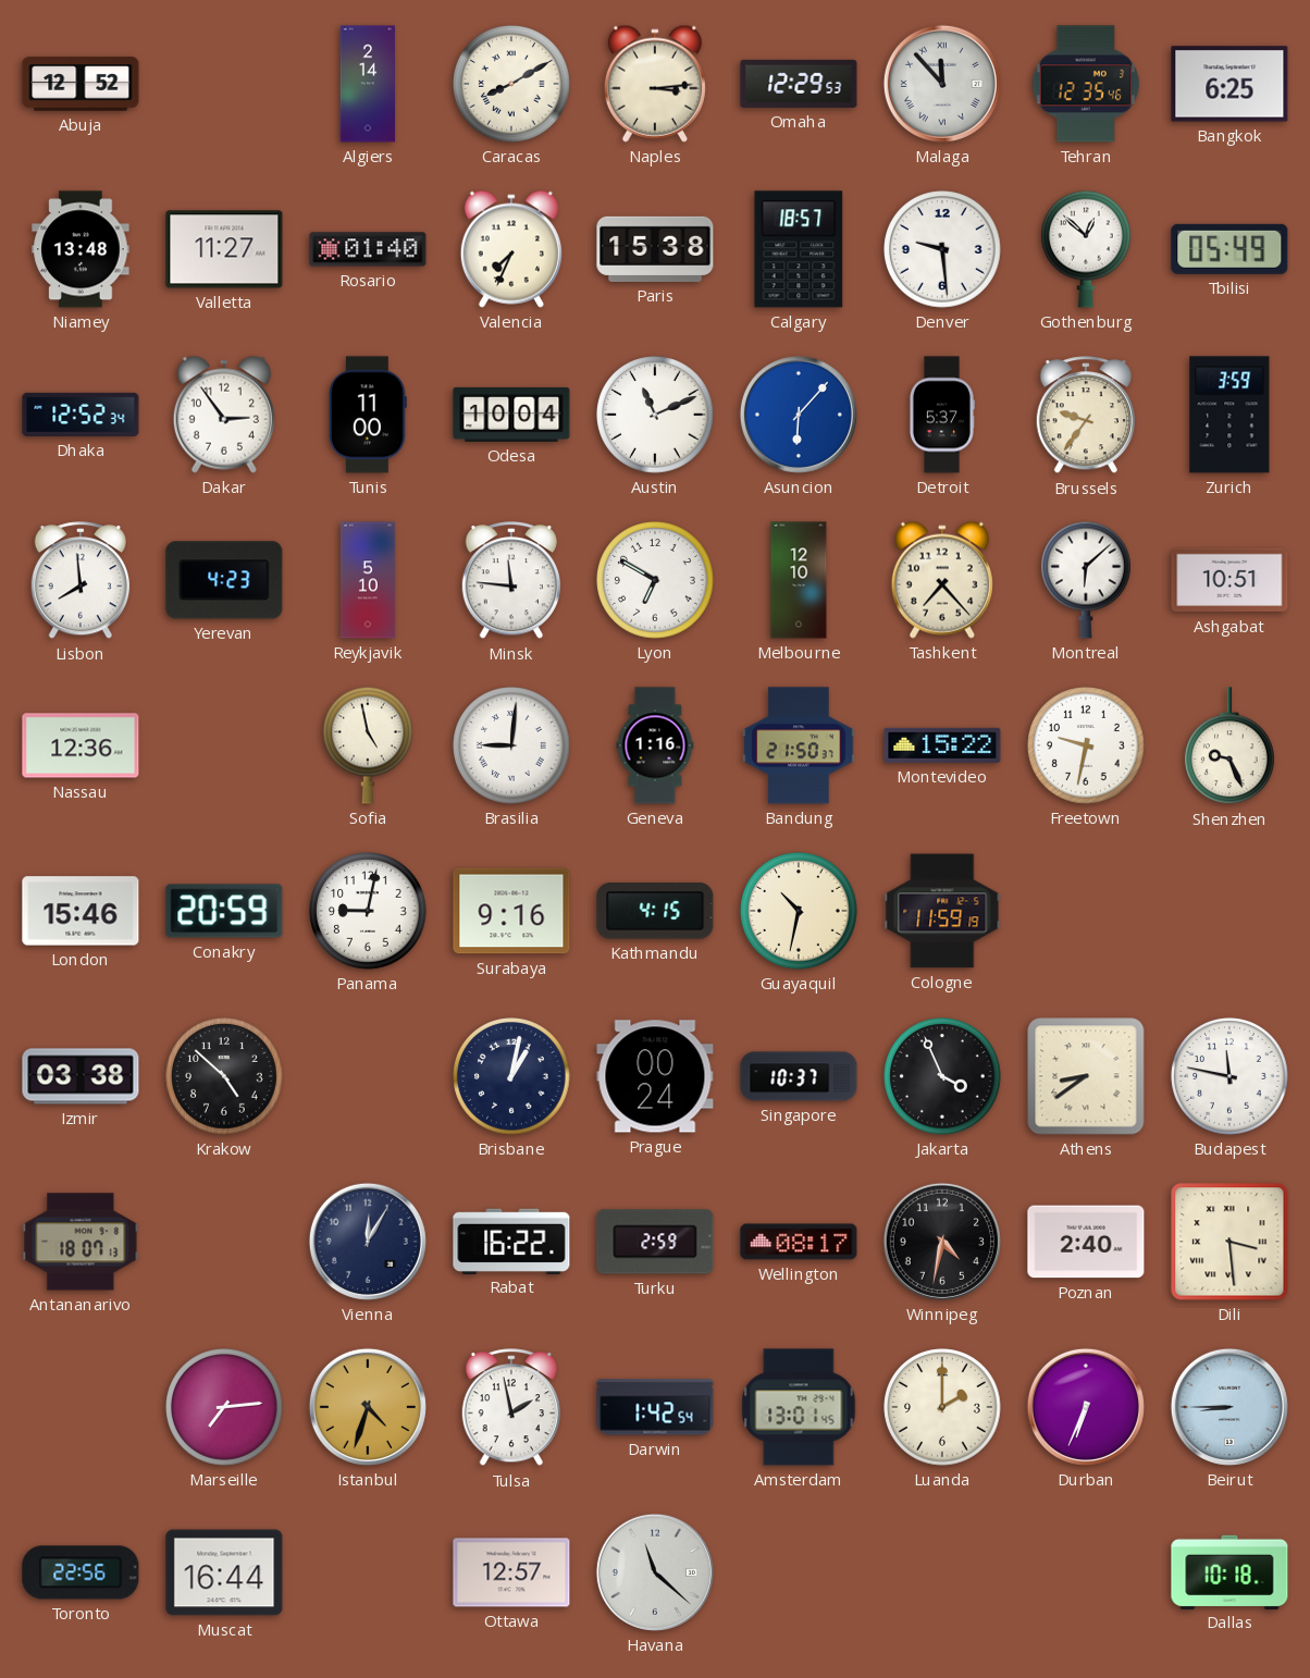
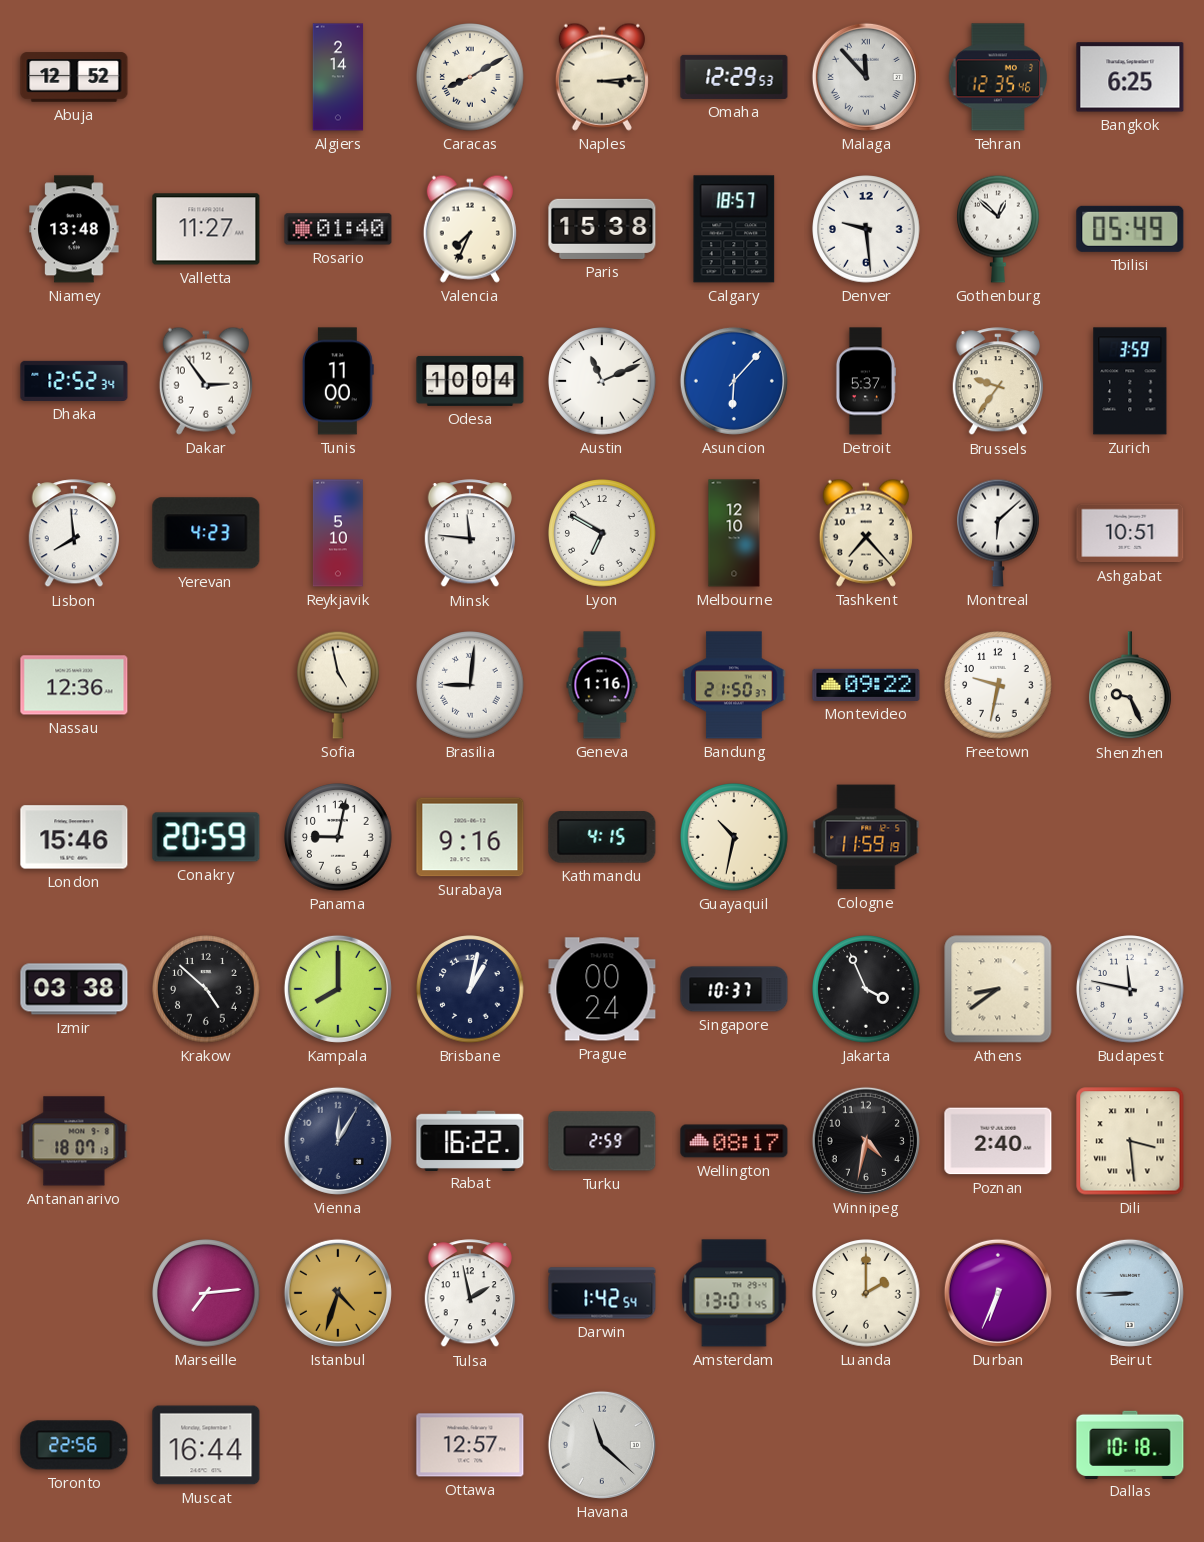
Montevideo: 15:22 -> 09:22 (866, 685)
Kampala: none -> 8:00 (338, 989)
